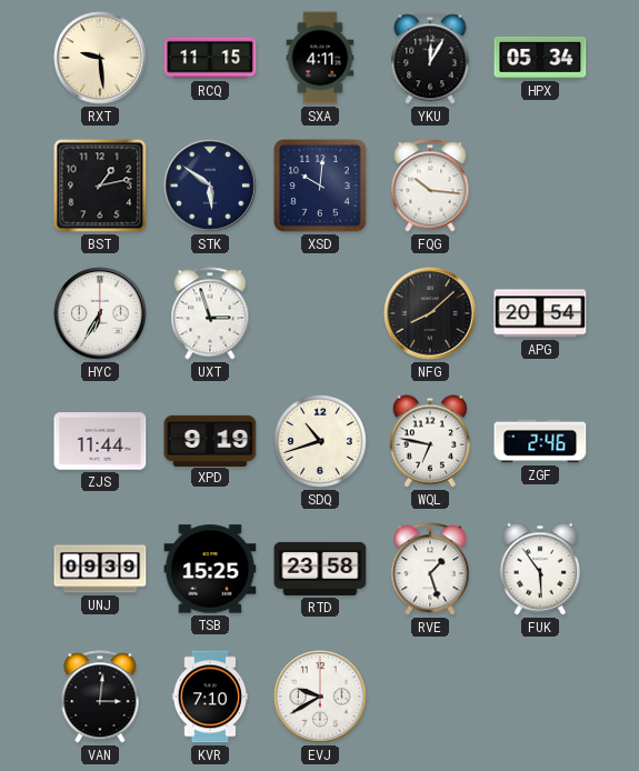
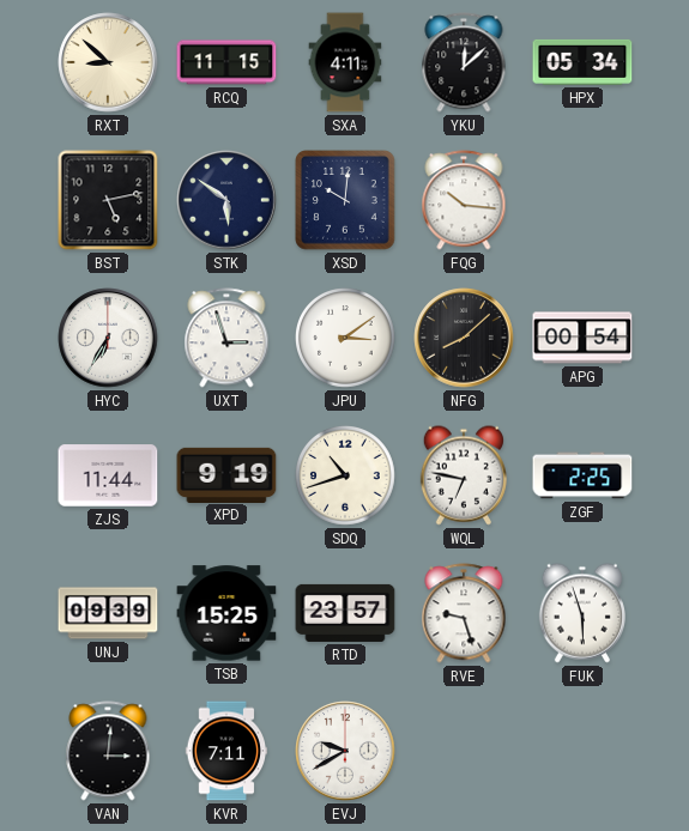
RXT: 9:29 -> 8:52 (108, 62)
YKU: 12:05 -> 12:08 (464, 62)
BST: 1:13 -> 5:13 (108, 200)
JPU: none -> 3:09 (346, 339)
APG: 20:54 -> 00:54 (582, 338)
ZGF: 2:46 -> 2:25 (582, 475)
RTD: 23:58 -> 23:57 (345, 613)
RVE: 1:27 -> 9:27 (464, 613)
FUK: 5:54 -> 5:57 (581, 613)
KVR: 7:10 -> 7:11 (226, 751)
